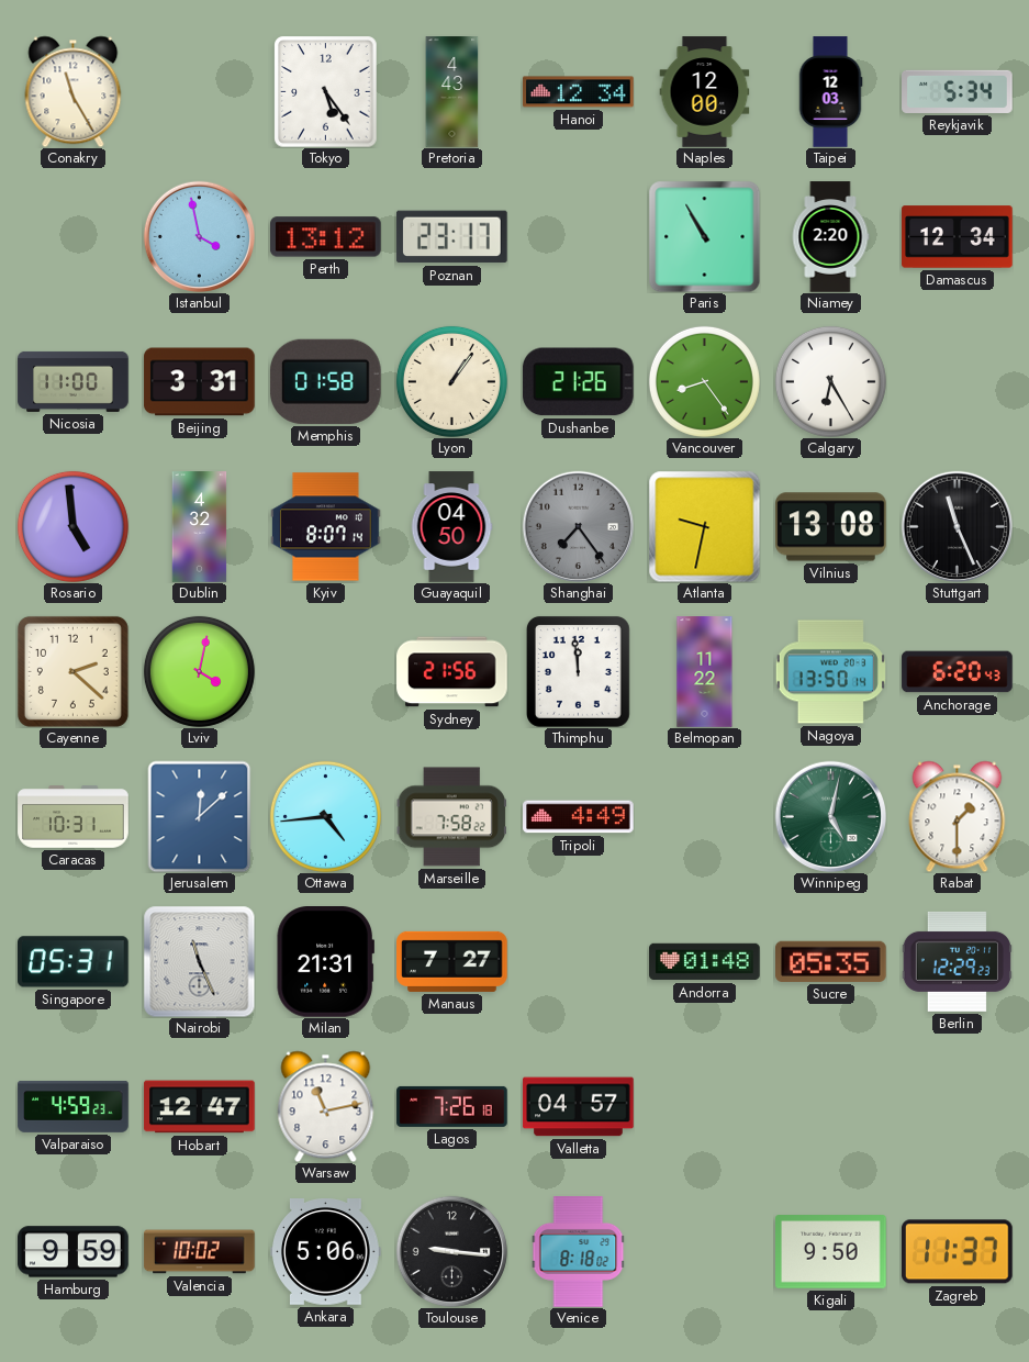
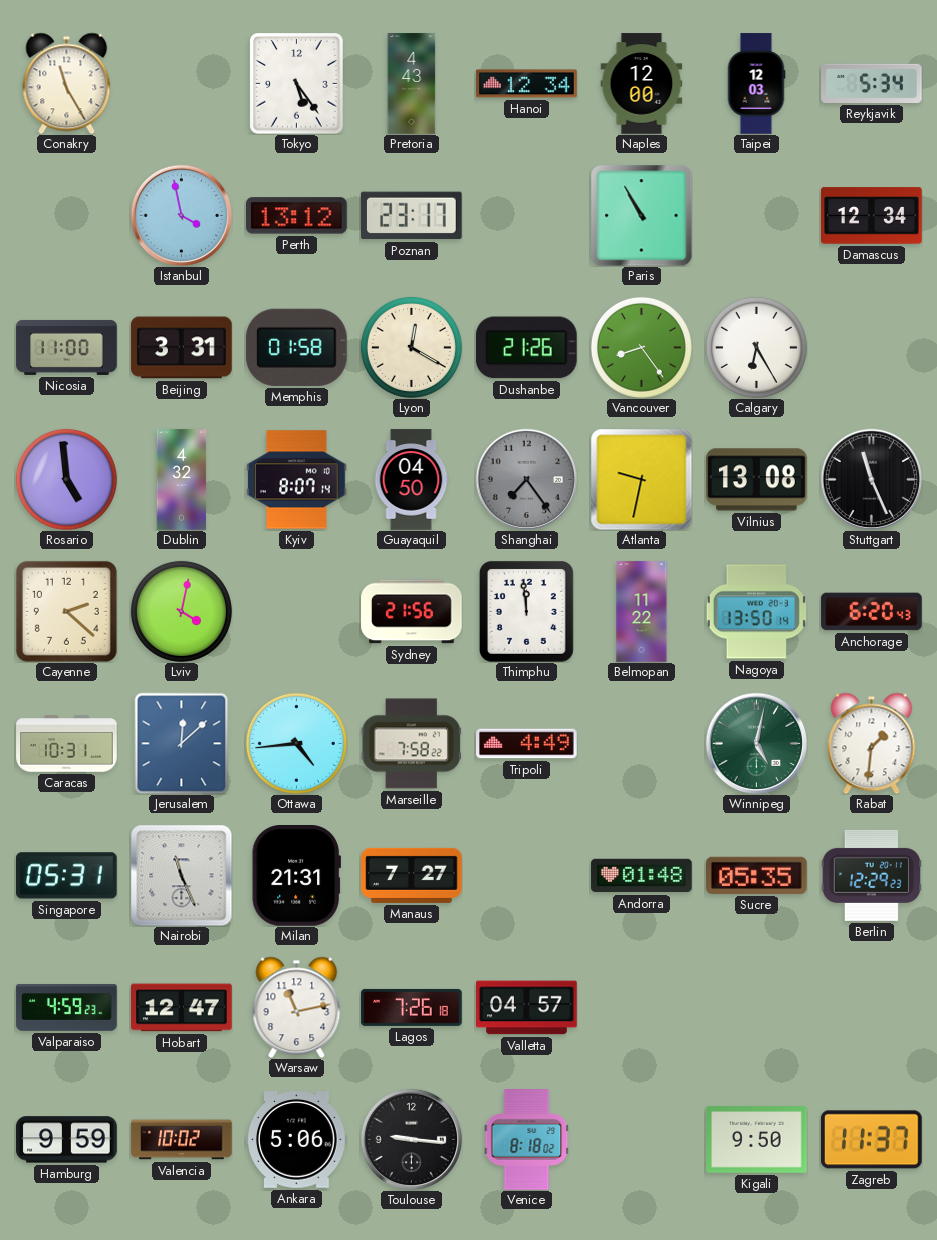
Niamey: 2:20 -> none (830, 237)
Lyon: 1:06 -> 12:20 (411, 347)
Rabat: 1:30 -> 1:31 (872, 743)
